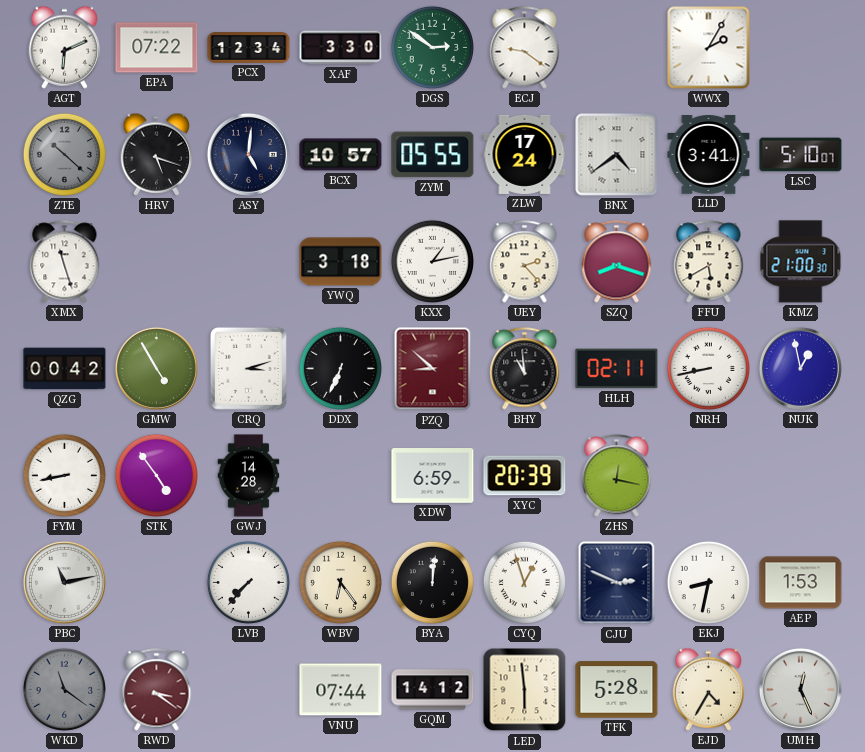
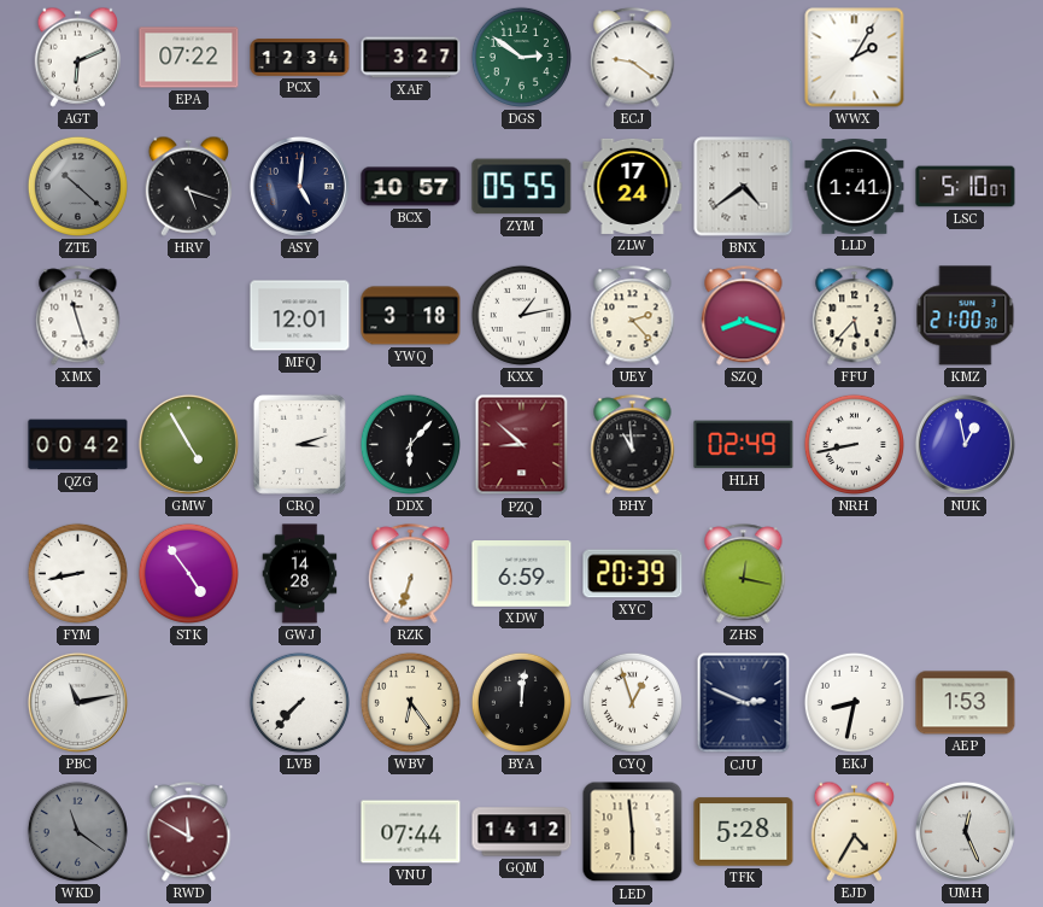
XAF: 3:30 -> 3:27 (411, 58)
LLD: 3:41 -> 1:41 (855, 187)
MFQ: none -> 12:01 (300, 316)
FFU: 5:40 -> 5:37 (855, 316)
DDX: 6:34 -> 6:07 (410, 444)
HLH: 02:11 -> 02:49 (744, 445)
RZK: none -> 6:33 (411, 574)
RWD: 3:21 -> 11:50 (189, 832)
